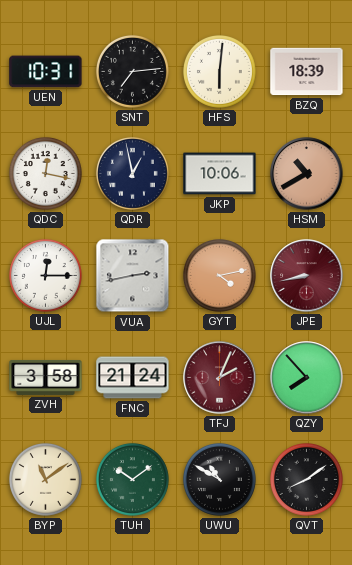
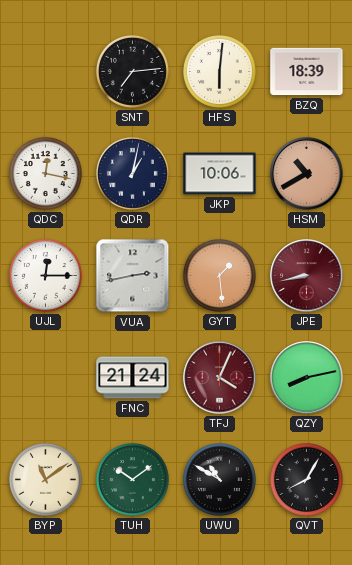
UEN: 10:31 -> none (46, 72)
QDR: 12:58 -> 1:02 (132, 173)
GYT: 4:13 -> 1:29 (219, 275)
ZVH: 3:58 -> none (46, 377)
TFJ: 2:04 -> 4:04 (220, 378)
QZY: 7:53 -> 8:13 (307, 378)
QVT: 8:09 -> 8:05 (306, 479)
